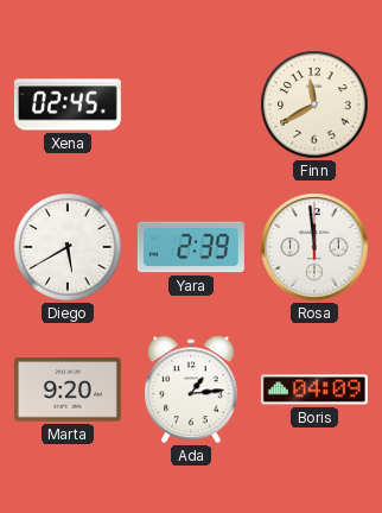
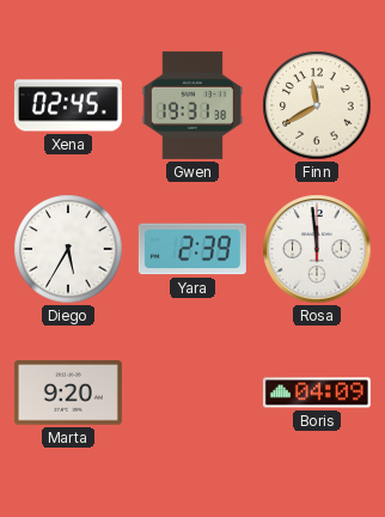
Gwen: none -> 19:31 (191, 105)
Diego: 5:40 -> 5:35 (68, 249)
Ada: 1:14 -> none (191, 389)
